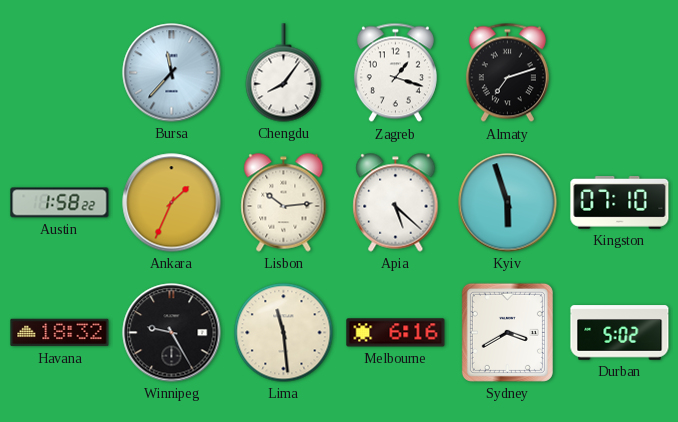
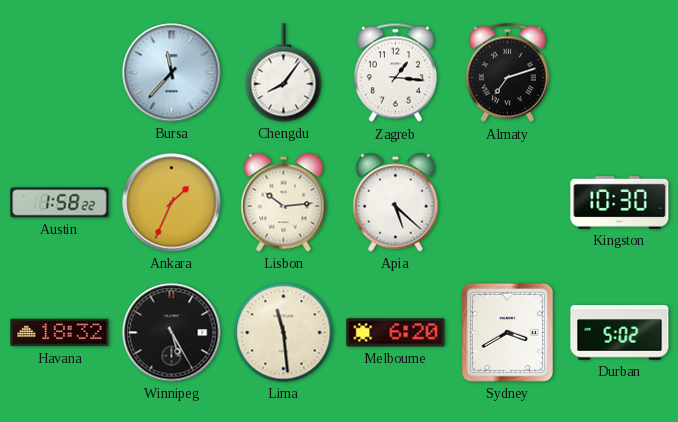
Zagreb: 1:18 -> 1:16 (395, 73)
Kyiv: 5:57 -> none (508, 203)
Kingston: 07:10 -> 10:30 (620, 203)
Winnipeg: 9:25 -> 5:25 (172, 333)
Melbourne: 6:16 -> 6:20 (396, 333)
